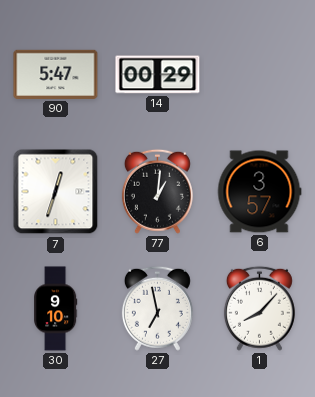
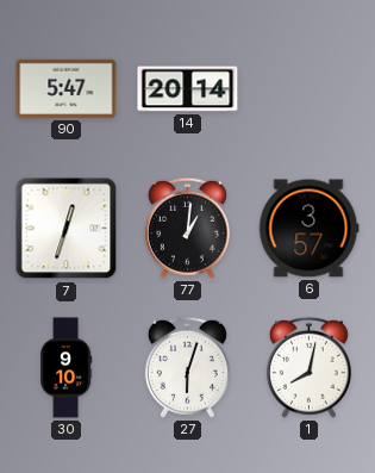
14: 00:29 -> 20:14 (188, 89)
27: 6:58 -> 6:03 (187, 367)
1: 8:07 -> 8:02 (308, 367)
